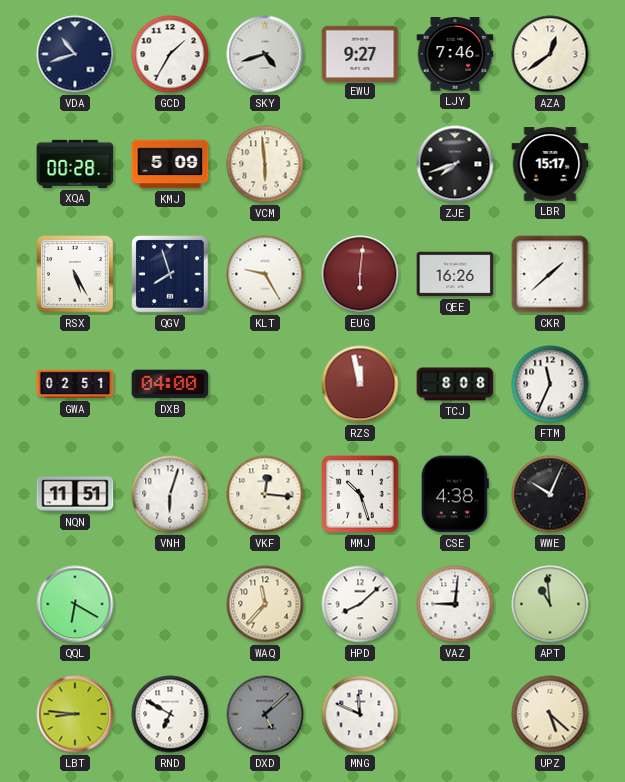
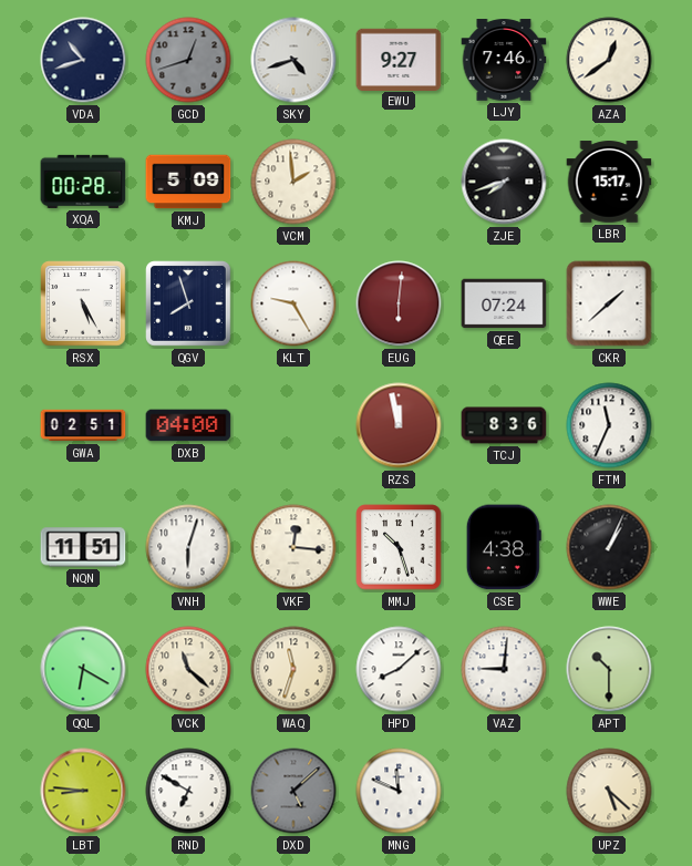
GCD: 1:35 -> 12:42 (188, 60)
GCD dial: white -> grey (188, 60)
VCM: 5:59 -> 1:59 (293, 182)
QEE: 16:26 -> 07:24 (504, 303)
TCJ: 8:08 -> 8:36 (504, 425)
WWE: 10:04 -> 1:04 (609, 547)
VCK: none -> 11:22 (188, 669)
WAQ: 11:37 -> 11:33 (293, 669)
APT: 10:59 -> 10:30 (609, 669)
